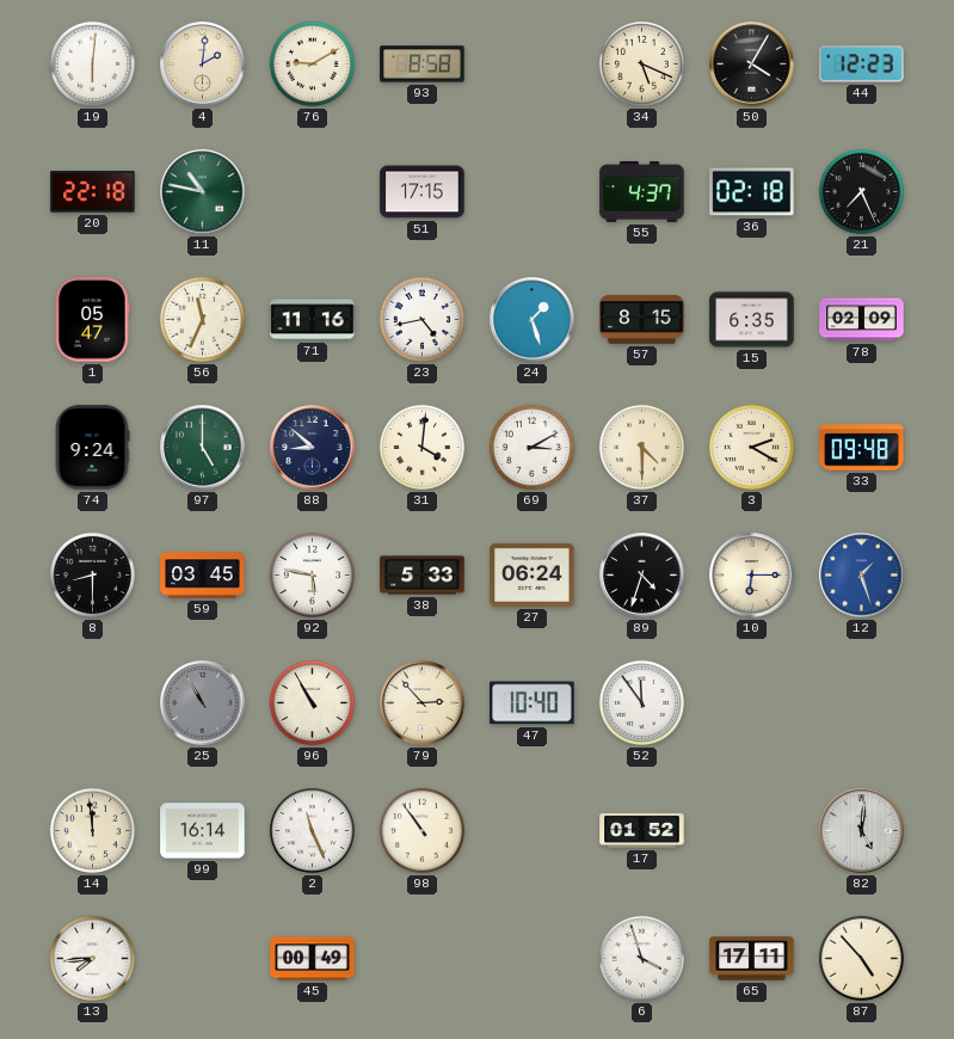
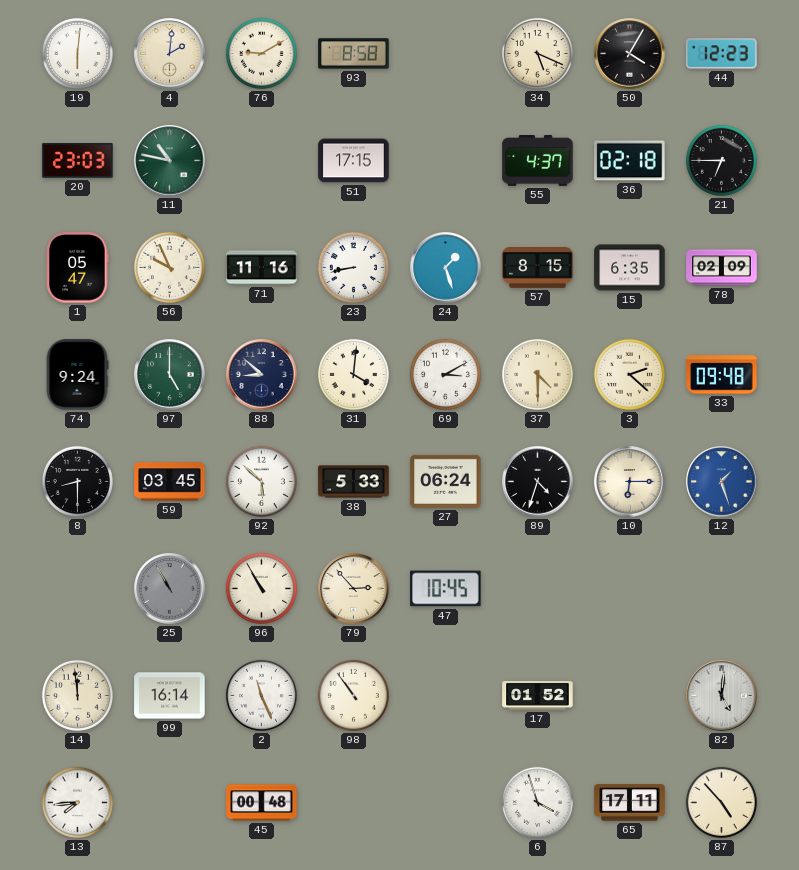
20: 22:18 -> 23:03 (78, 161)
21: 7:26 -> 6:45 (721, 160)
56: 11:34 -> 9:56 (169, 267)
23: 4:43 -> 8:43 (353, 267)
3: 2:20 -> 2:22 (629, 374)
92: 5:47 -> 5:52 (261, 481)
47: 10:40 -> 10:45 (446, 589)
52: 11:54 -> none (641, 702)
45: 00:49 -> 00:48 (262, 803)
